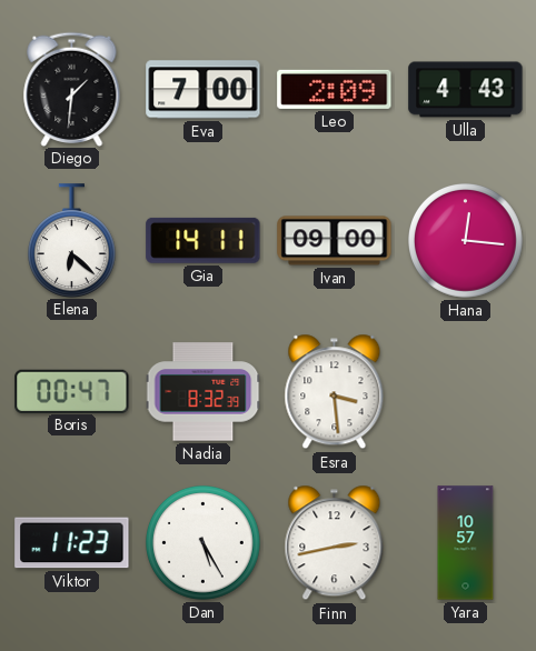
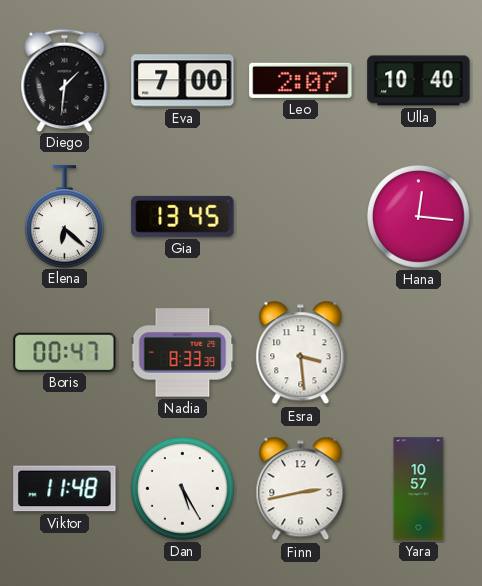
Leo: 2:09 -> 2:07 (301, 80)
Ulla: 4:43 -> 10:40 (419, 81)
Gia: 14:11 -> 13:45 (183, 216)
Ivan: 09:00 -> none (335, 241)
Nadia: 8:32 -> 8:33 (183, 353)
Viktor: 11:23 -> 11:48 (65, 489)
